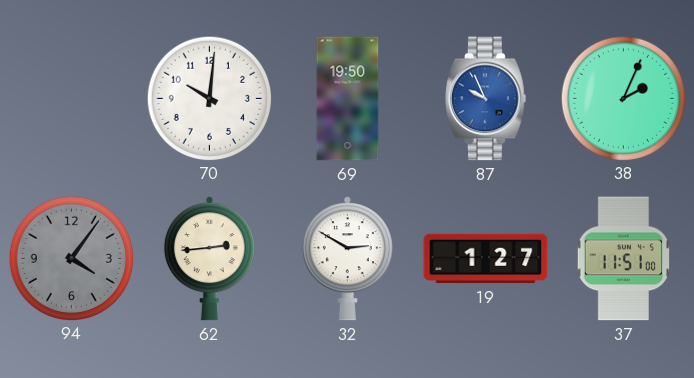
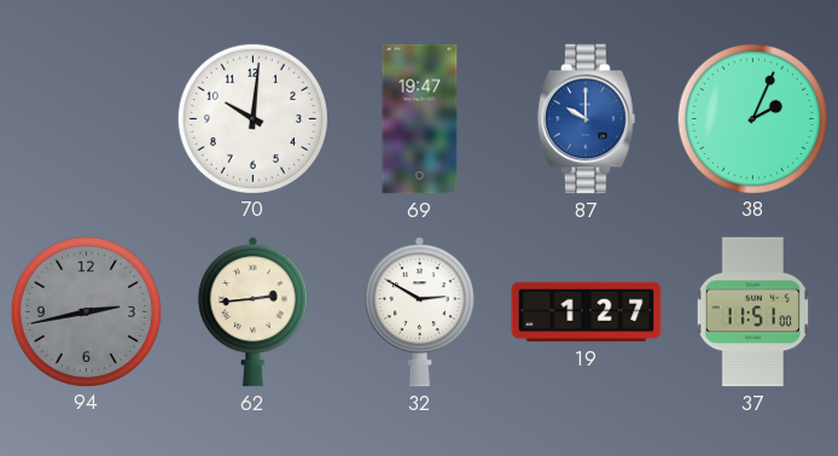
69: 19:50 -> 19:47 (420, 119)
87: 9:56 -> 10:00 (587, 119)
94: 4:06 -> 2:43 (86, 311)
